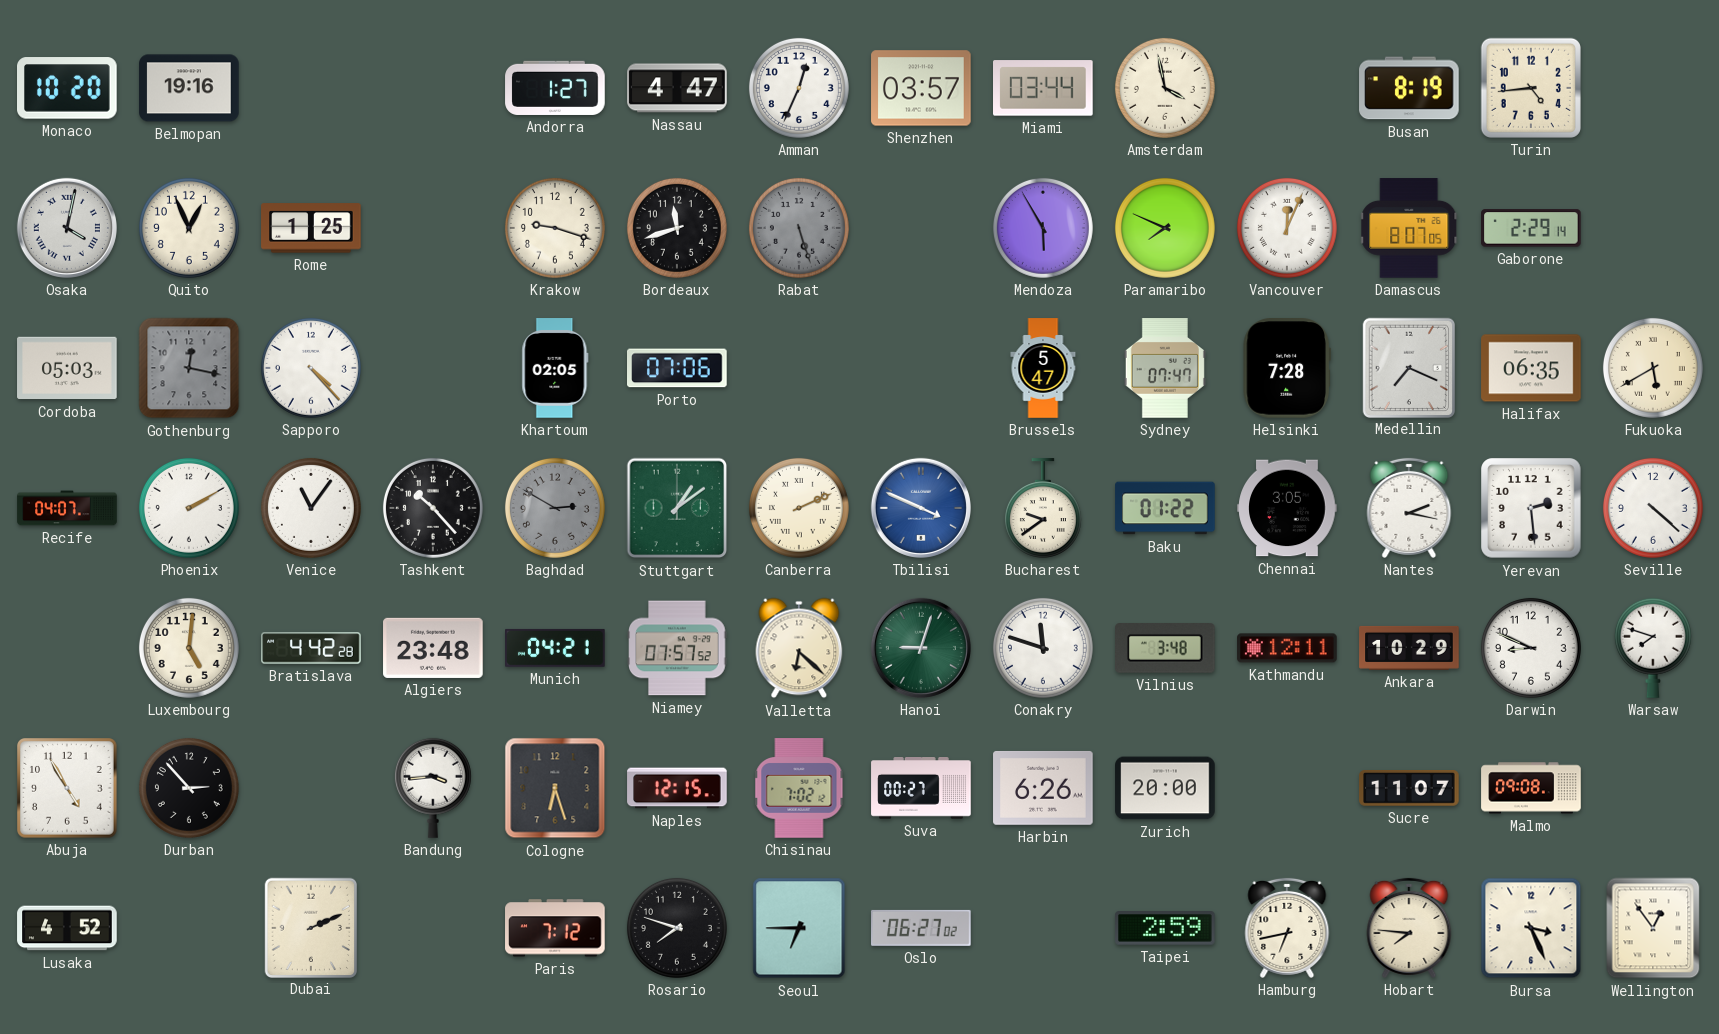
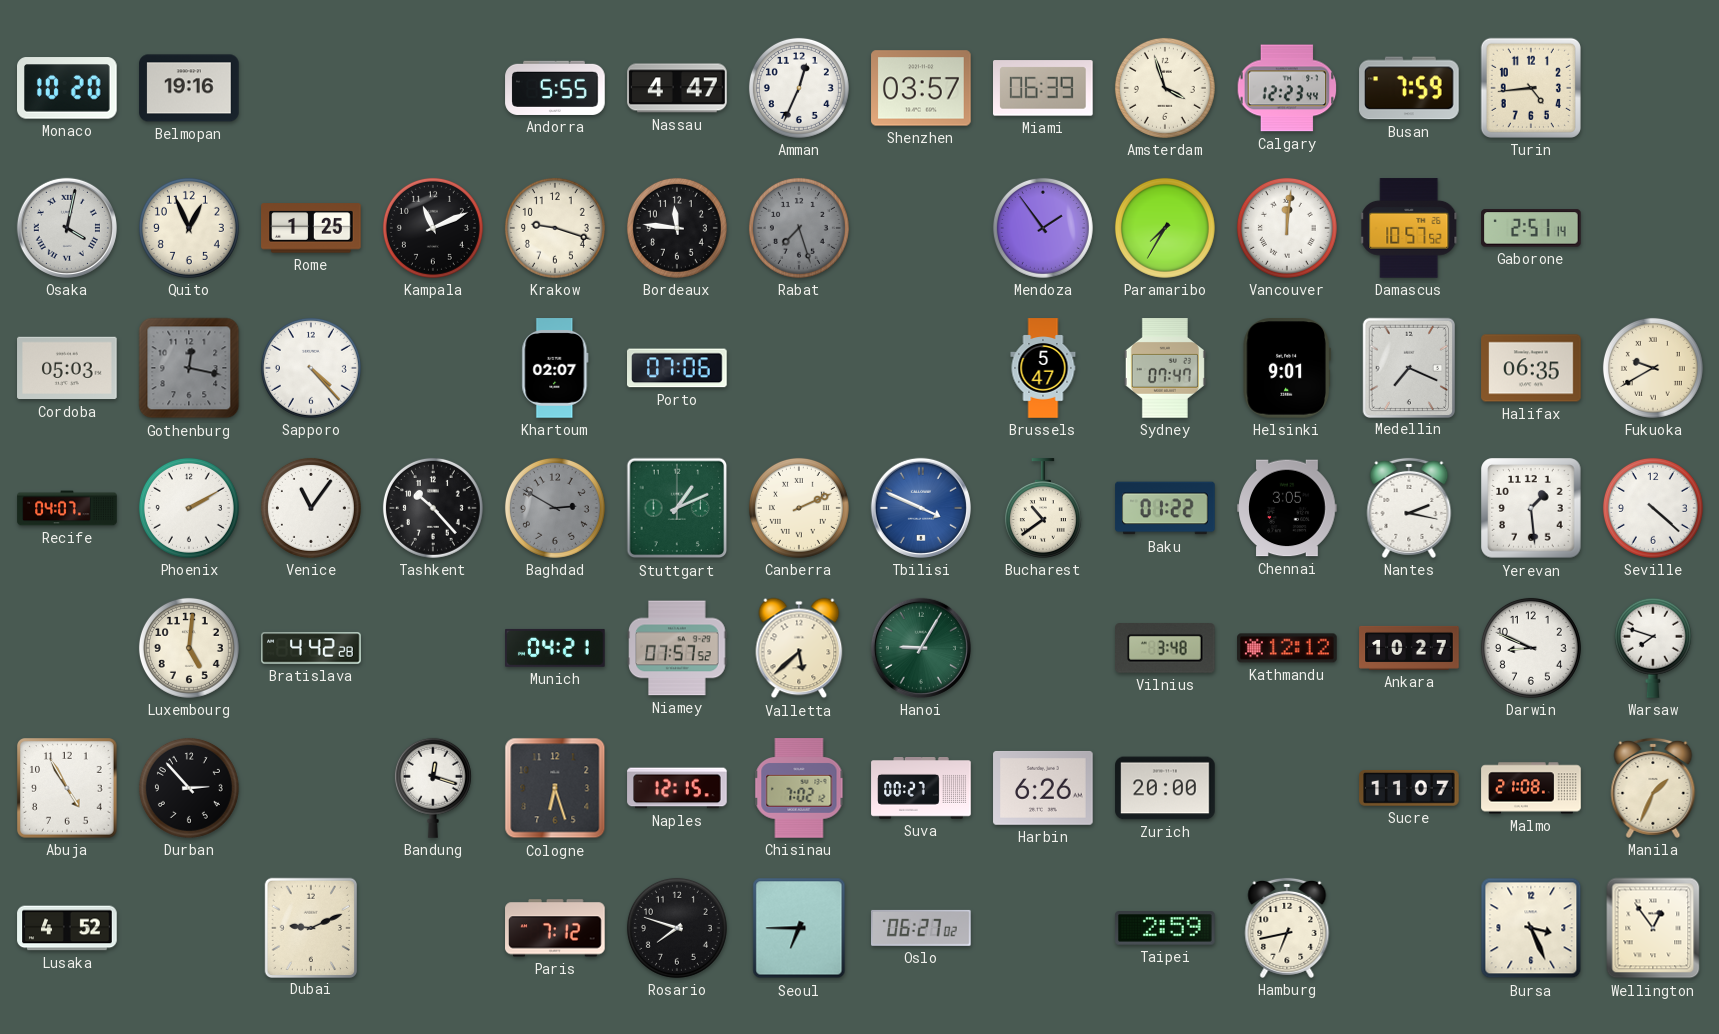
Andorra: 1:27 -> 5:55 (555, 88)
Miami: 03:44 -> 06:39 (1044, 88)
Amsterdam: 3:58 -> 3:57 (1165, 88)
Calgary: none -> 12:23 (1287, 88)
Busan: 8:19 -> 7:59 (1409, 88)
Kampala: none -> 11:11 (433, 228)
Bordeaux: 11:42 -> 11:46 (677, 228)
Rabat: 5:27 -> 7:27 (799, 228)
Mendoza: 5:55 -> 1:54 (1043, 228)
Paramaribo: 7:49 -> 7:35 (1165, 228)
Vancouver: 12:04 -> 12:01 (1287, 228)
Damascus: 8:07 -> 10:57 (1410, 228)
Gaborone: 2:29 -> 2:51 (1531, 228)
Khartoum: 02:05 -> 02:07 (555, 368)
Helsinki: 7:28 -> 9:01 (1286, 369)
Fukuoka: 5:40 -> 9:40 (1653, 368)
Stuttgart: 1:09 -> 1:11 (677, 508)
Bucharest: 9:39 -> 10:39 (1043, 508)
Yerevan: 2:29 -> 1:29 (1531, 508)
Algiers: 23:48 -> none (433, 648)
Valletta: 6:22 -> 5:38 (799, 648)
Hanoi: 9:03 -> 9:05 (921, 648)
Conakry: 11:48 -> none (1043, 648)
Kathmandu: 12:11 -> 12:12 (1287, 648)
Ankara: 10:29 -> 10:27 (1409, 648)
Bandung: 3:44 -> 12:18 (433, 788)
Malmo: 09:08 -> 21:08 (1531, 788)
Manila: none -> 1:34 (1653, 788)
Dubai: 2:11 -> 9:11 (310, 927)
Hobart: 7:46 -> none (1409, 928)
